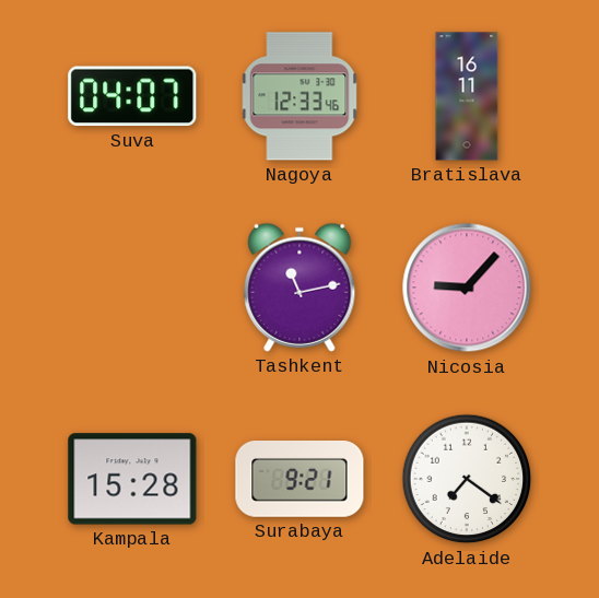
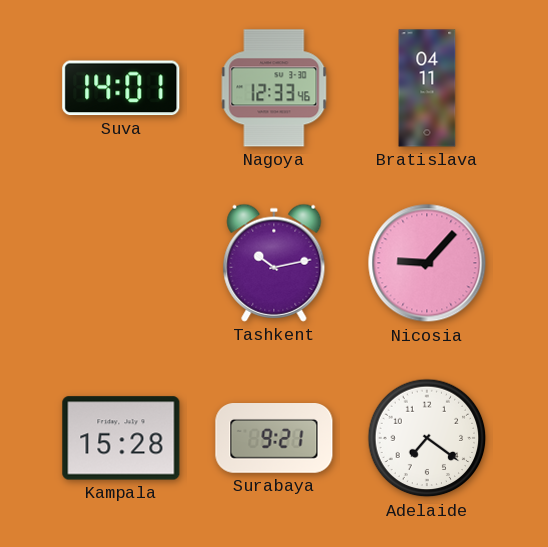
Suva: 04:07 -> 14:01 (121, 88)
Bratislava: 16:11 -> 04:11 (427, 88)
Tashkent: 11:13 -> 10:13 (274, 263)
